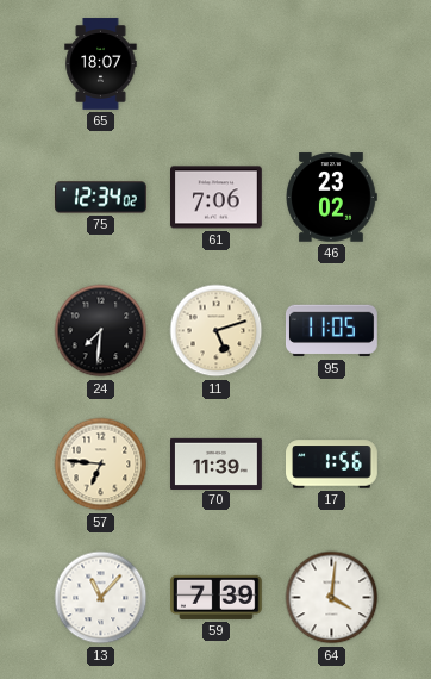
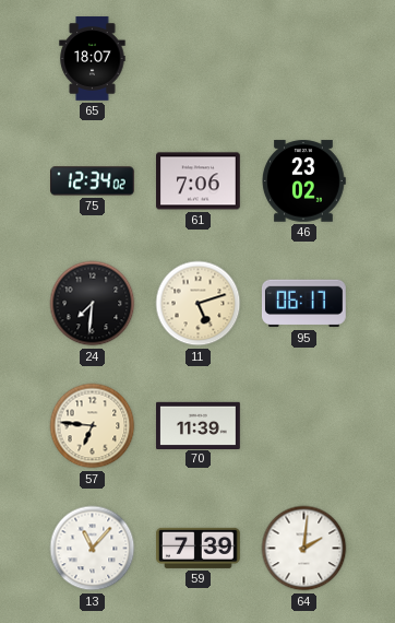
95: 11:05 -> 06:17 (303, 304)
17: 1:56 -> none (332, 465)
64: 4:01 -> 2:01 (304, 549)
